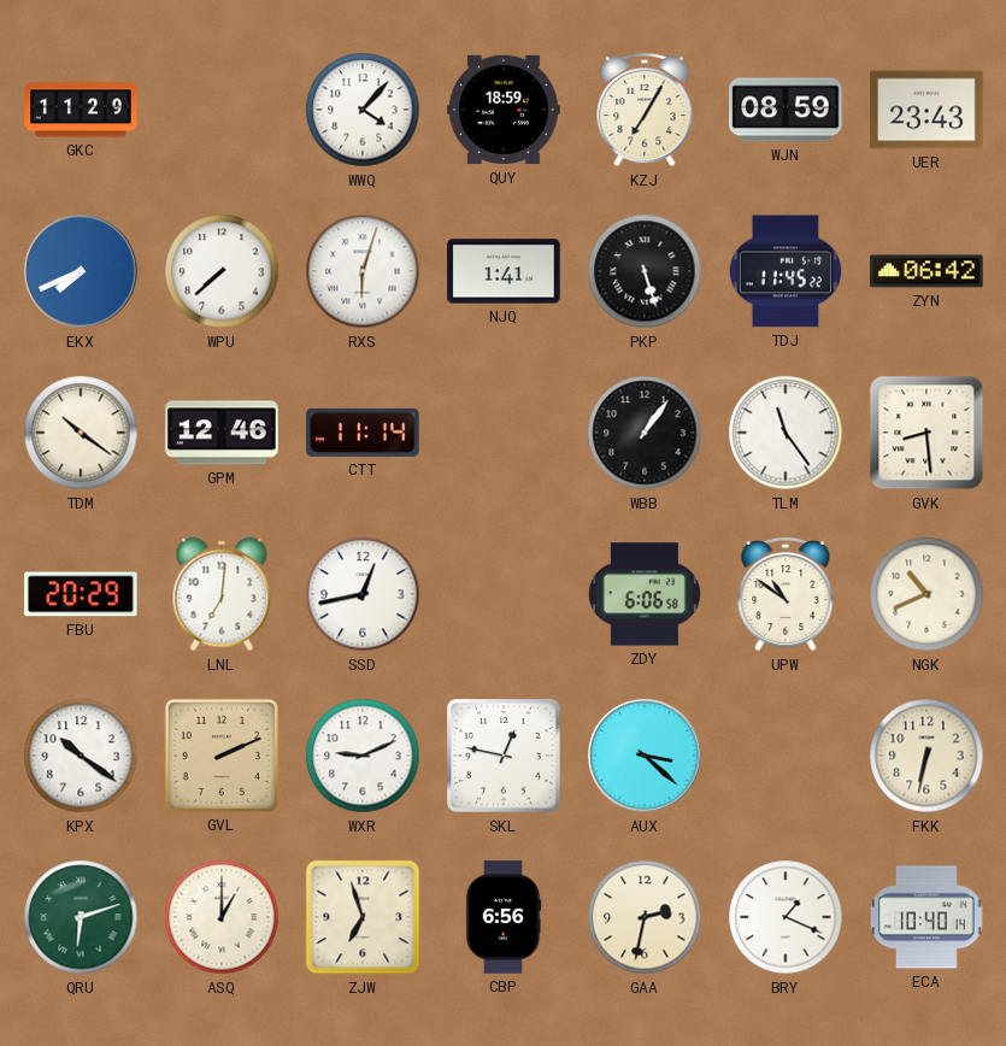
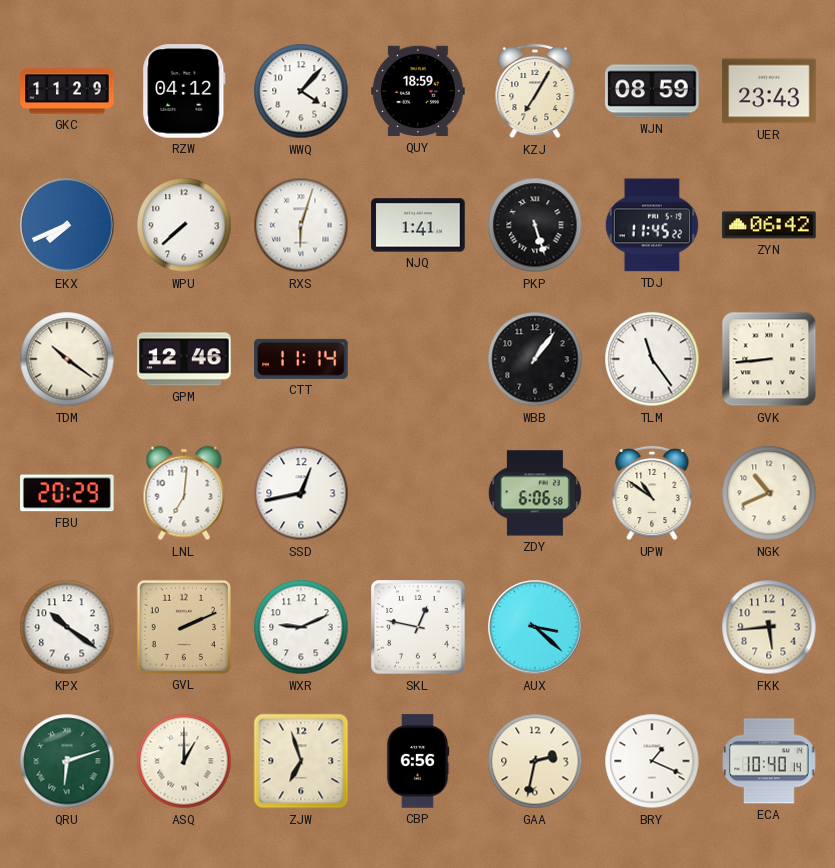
RZW: none -> 04:12 (184, 91)
GVK: 8:29 -> 8:44 (769, 359)
FKK: 6:32 -> 5:44 (769, 627)
